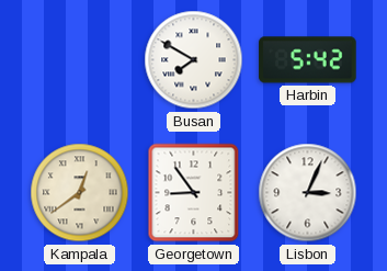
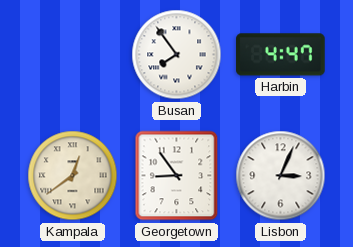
Busan: 7:50 -> 7:54 (177, 55)
Harbin: 5:42 -> 4:47 (281, 55)
